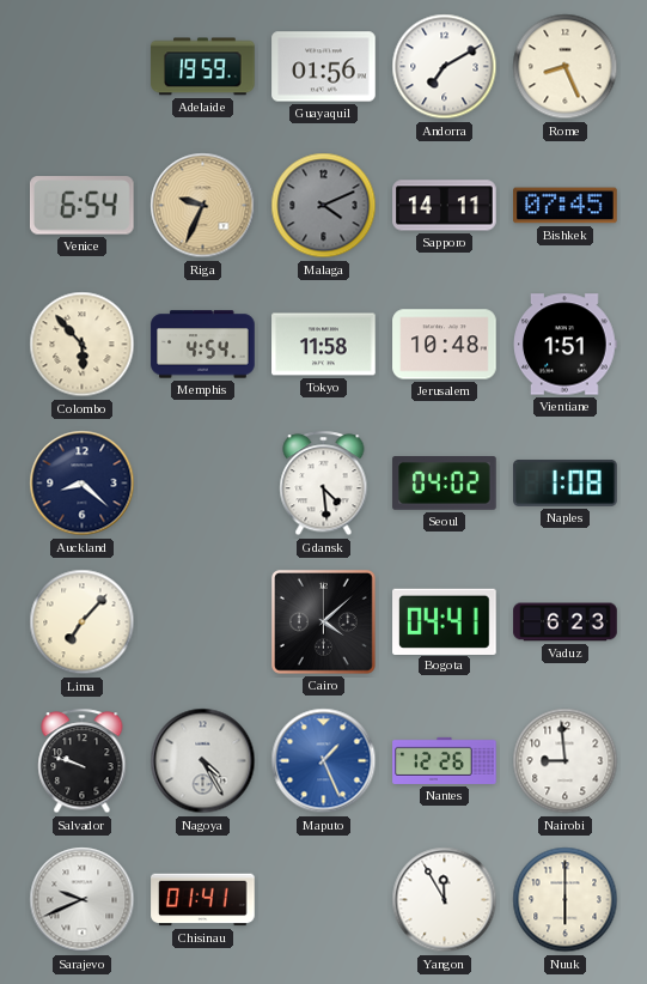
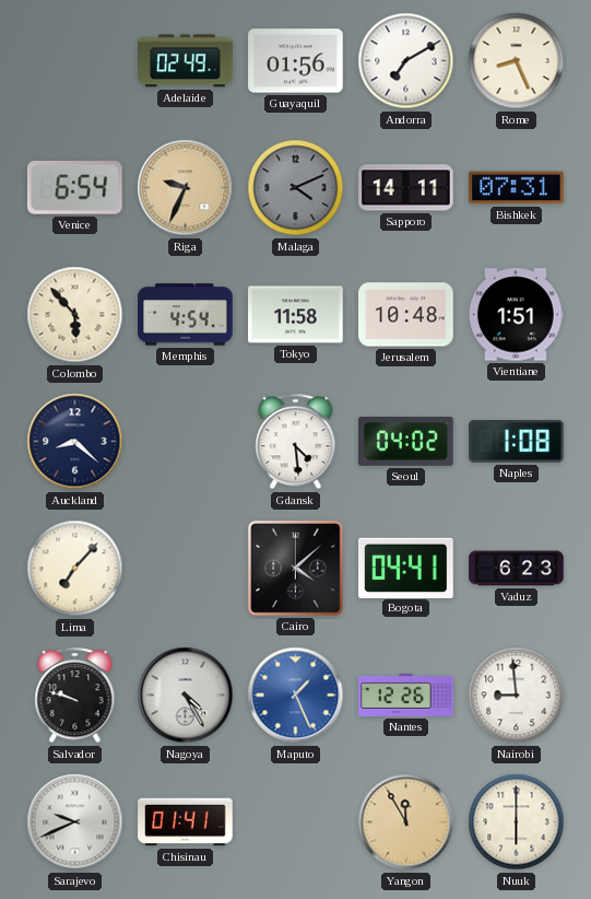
Adelaide: 19:59 -> 02:49 (186, 61)
Bishkek: 07:45 -> 07:31 (517, 188)
Yangon dial: white -> champagne (406, 822)
